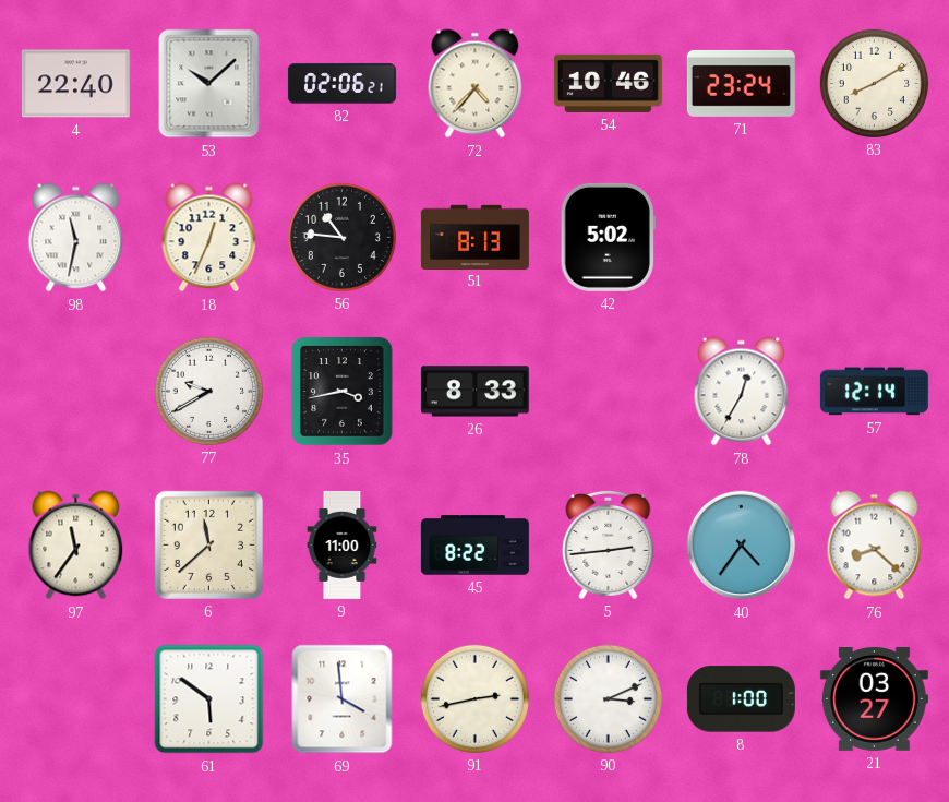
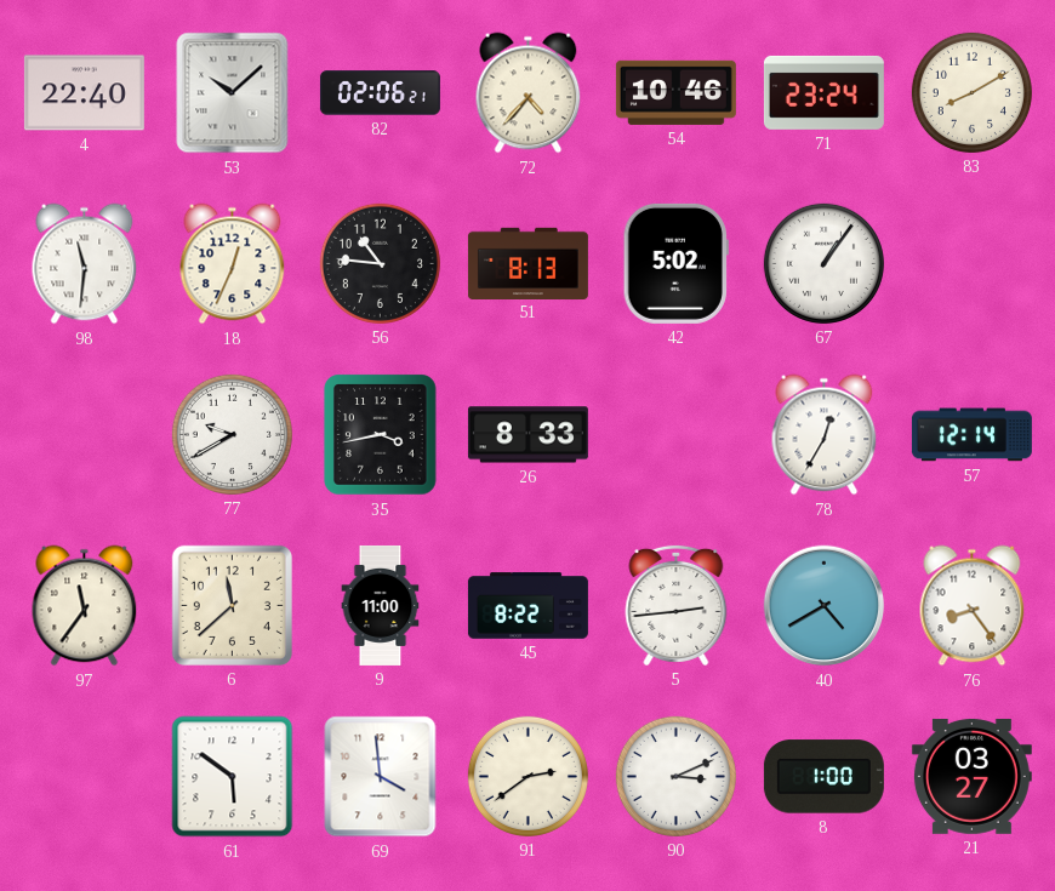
98: 11:32 -> 11:31 (85, 264)
67: none -> 1:06 (823, 263)
40: 4:36 -> 4:40 (825, 606)
76: 8:22 -> 8:24 (973, 606)
91: 2:43 -> 2:39 (527, 776)
